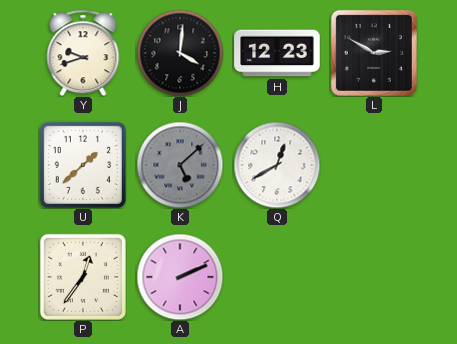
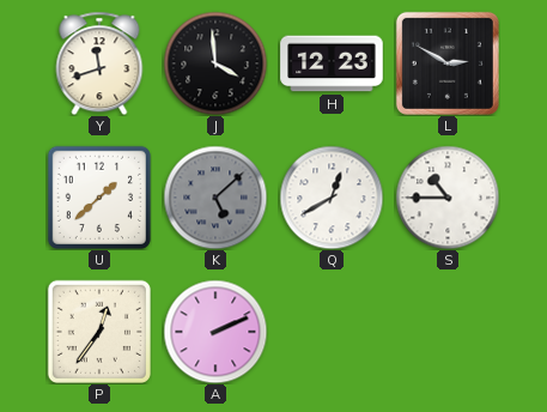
Y: 9:42 -> 11:42 (99, 63)
J: 4:01 -> 3:59 (215, 63)
S: none -> 10:45 (448, 198)
